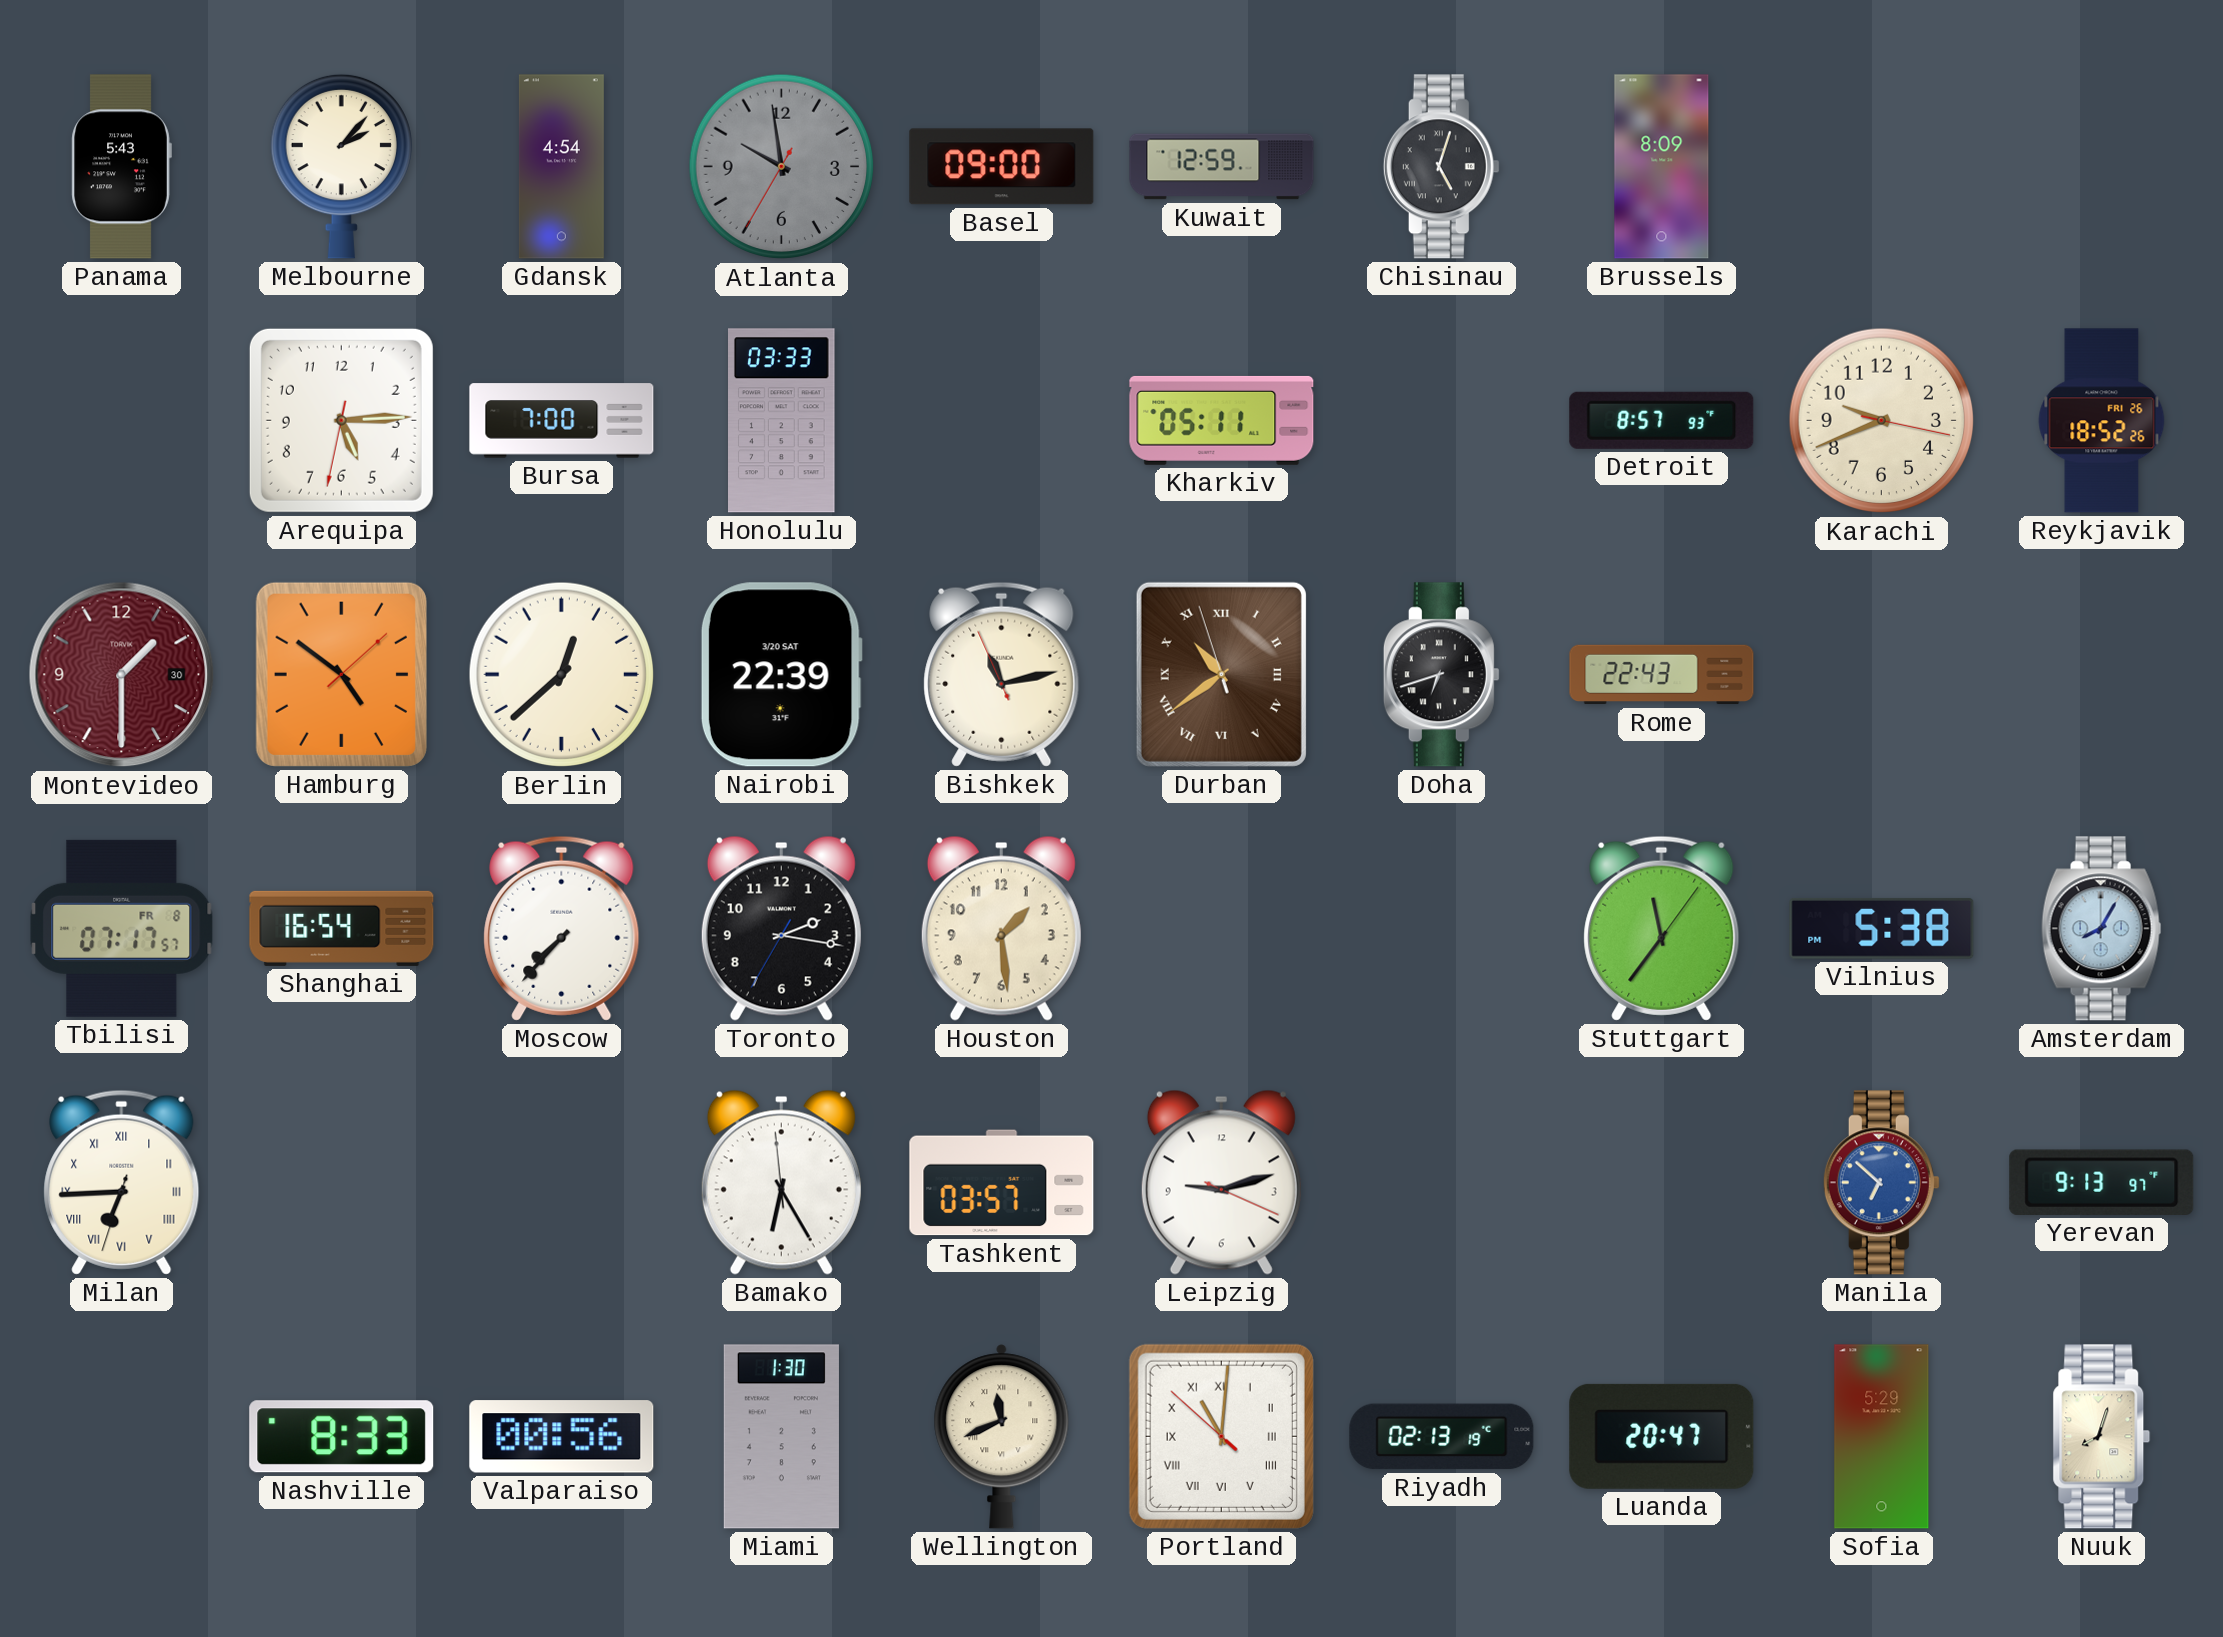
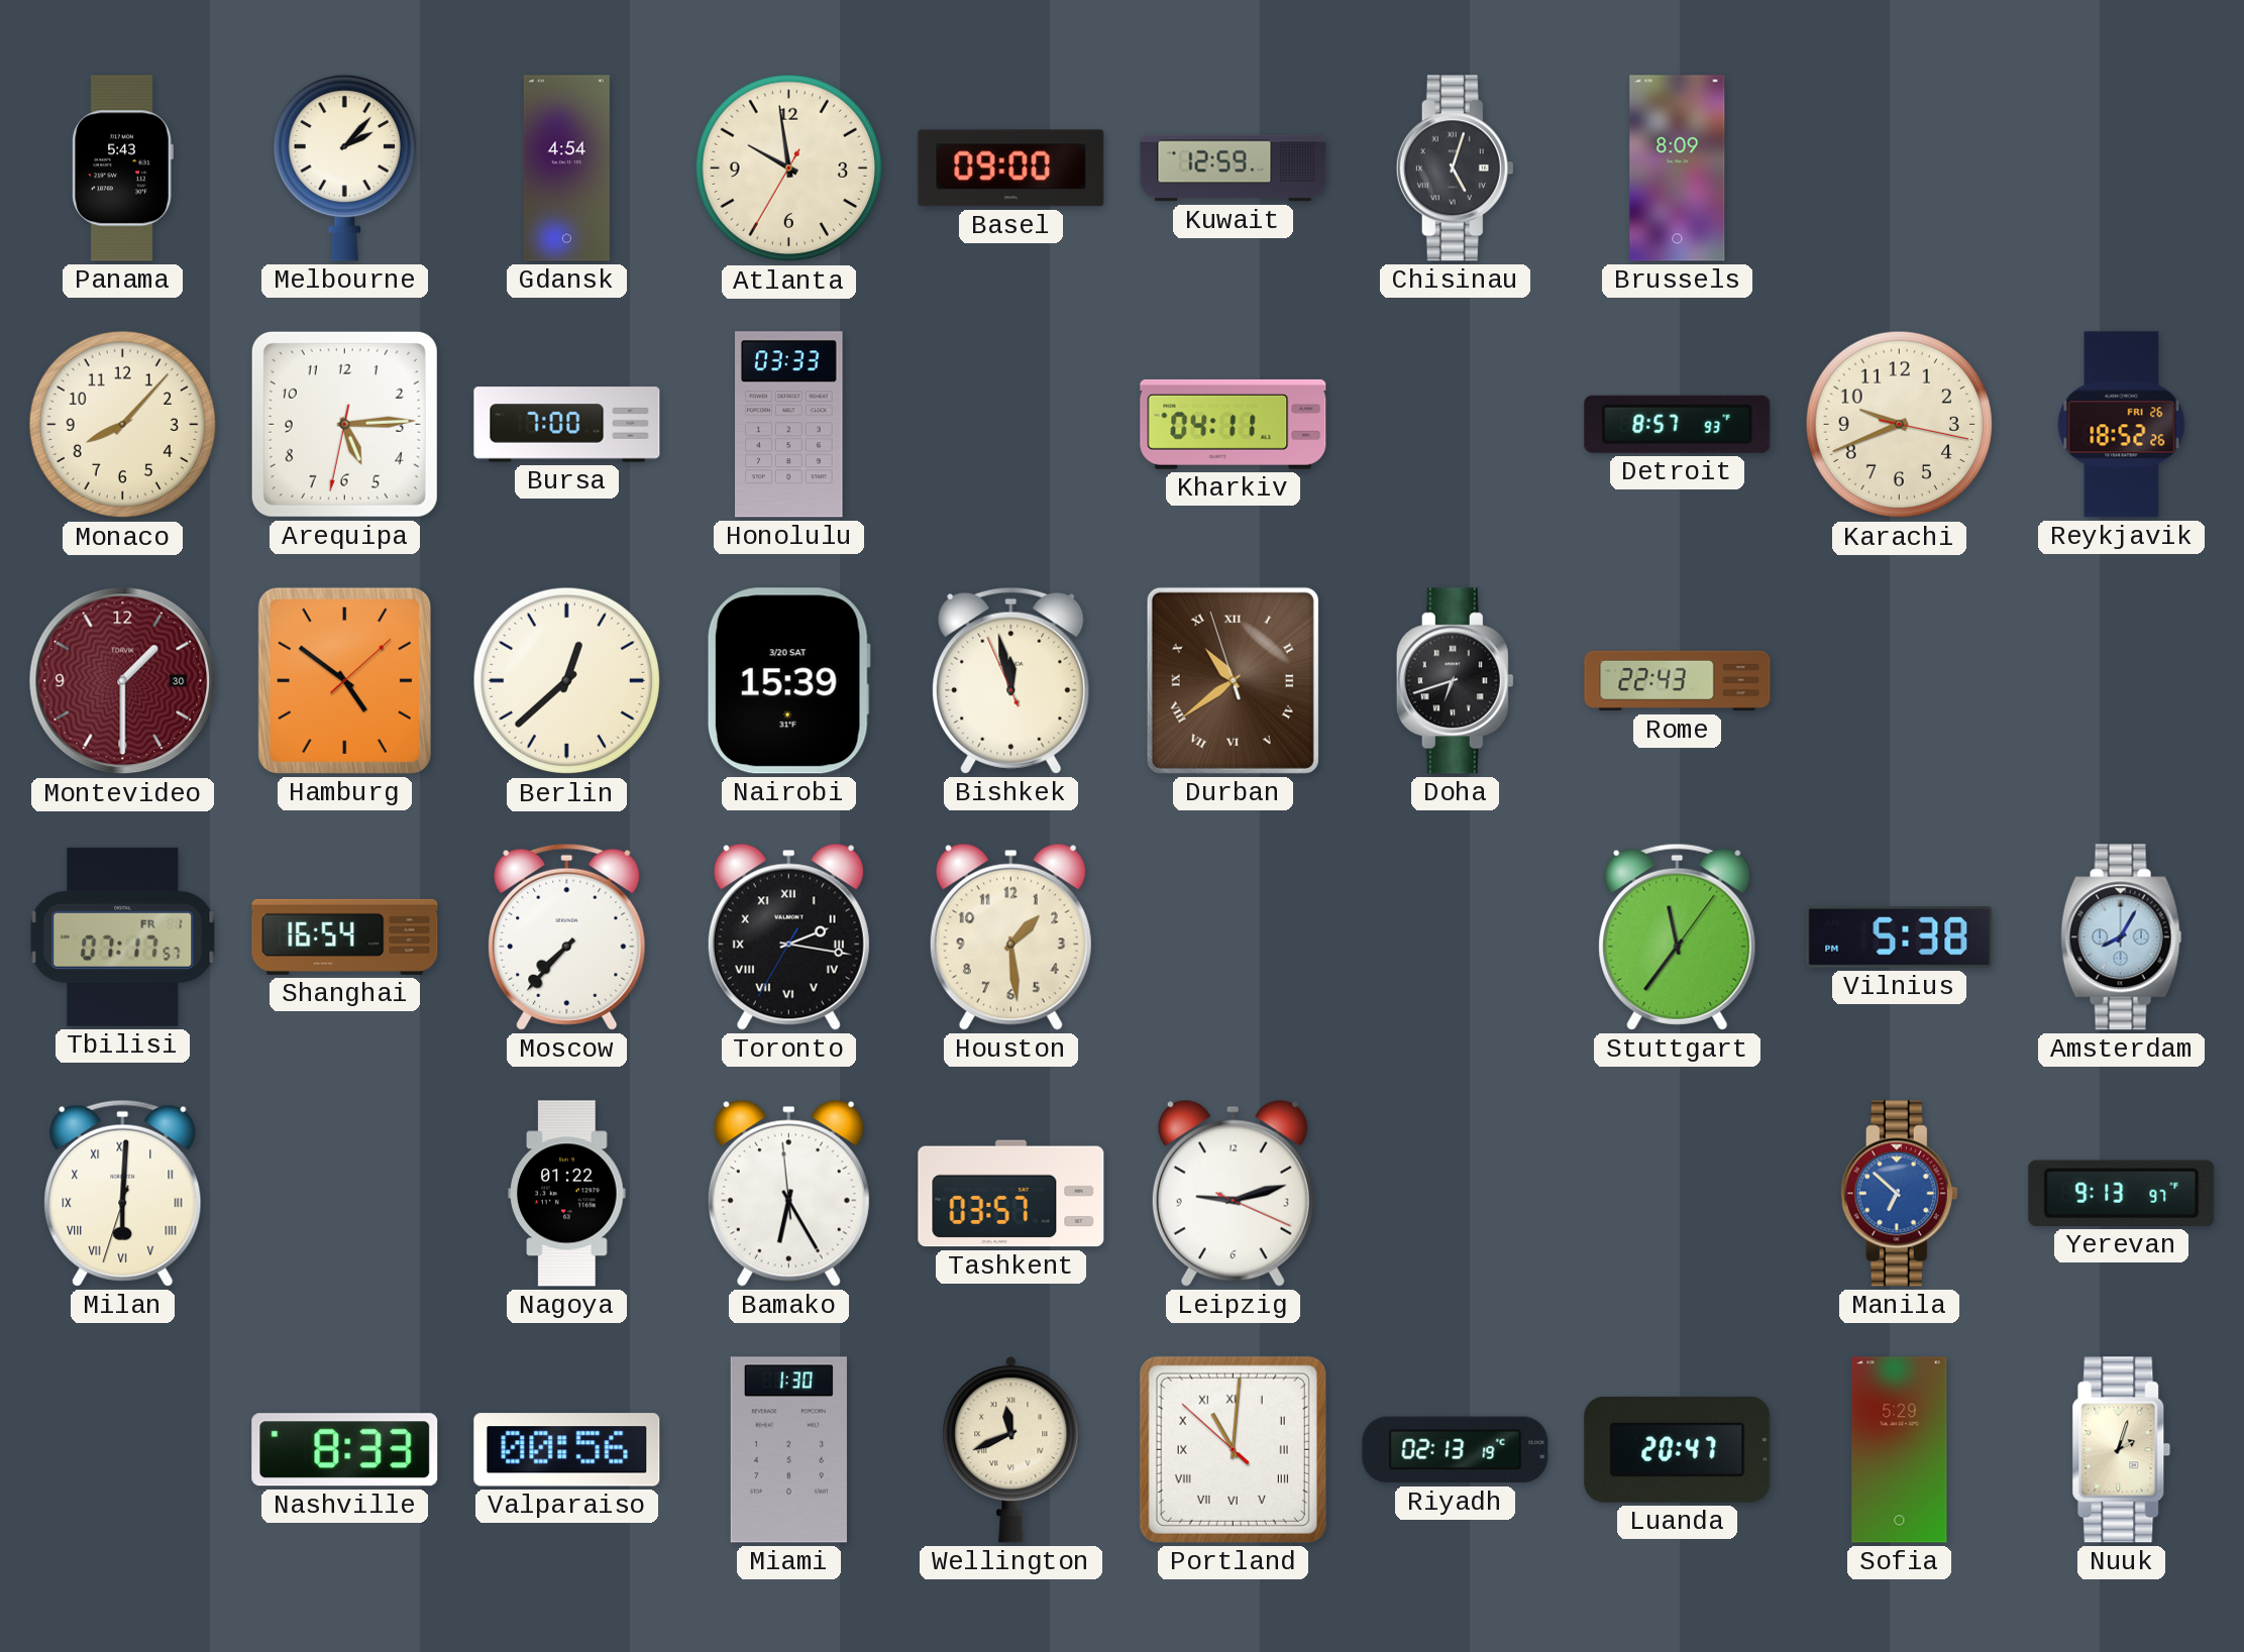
Atlanta dial: grey -> cream (789, 169)
Monaco: none -> 8:07 (123, 425)
Kharkiv: 05:11 -> 04:11 (1234, 424)
Nairobi: 22:39 -> 15:39 (788, 681)
Bishkek: 11:12 -> 11:57 (1011, 680)
Tbilisi date: FR 8 -> FR 1 (123, 937)
Toronto numerals: Arabic -> Roman (788, 937)
Milan: 6:44 -> 6:00 (123, 1193)
Nagoya: none -> 01:22 (567, 1194)
Nuuk: 8:03 -> 2:03 (2122, 1450)
